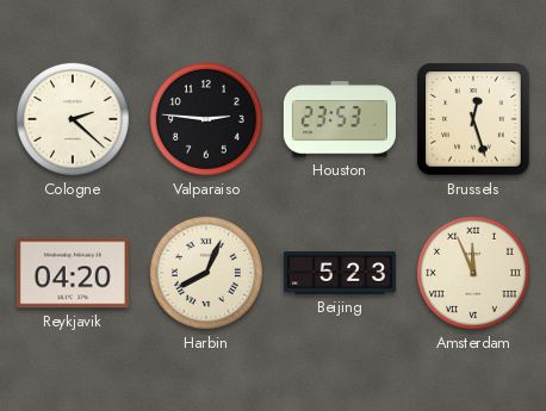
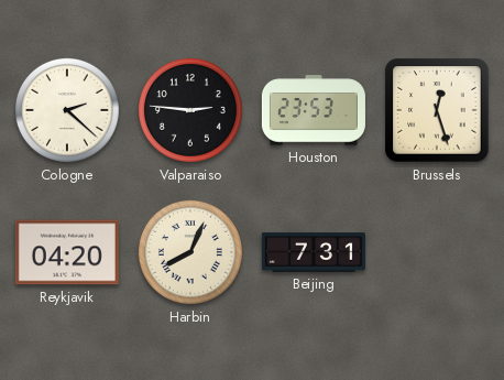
Beijing: 5:23 -> 7:31 (314, 252)
Amsterdam: 11:56 -> none (473, 273)
